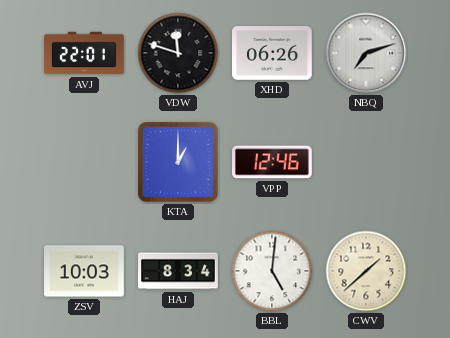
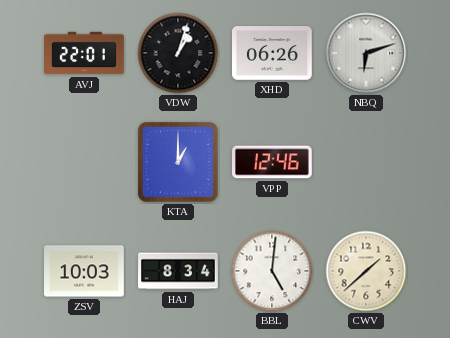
VDW: 11:48 -> 1:03 (178, 53)
NBQ: 7:12 -> 6:12 (366, 53)
